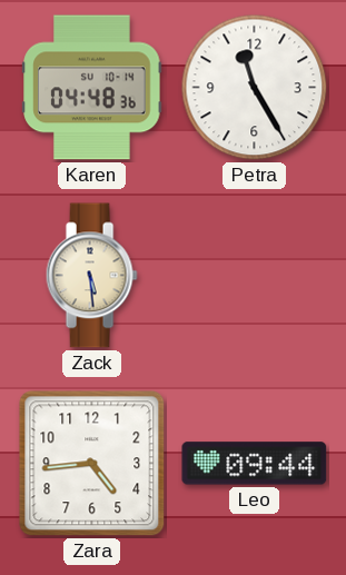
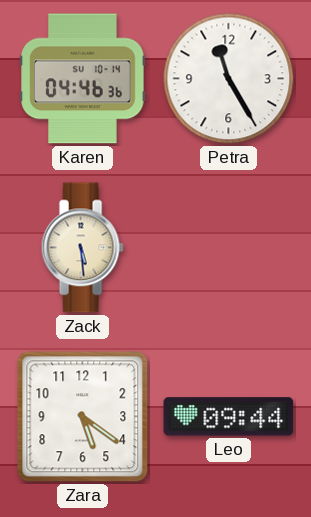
Karen: 04:48 -> 04:46 (83, 79)
Zara: 4:44 -> 5:21 (83, 417)
